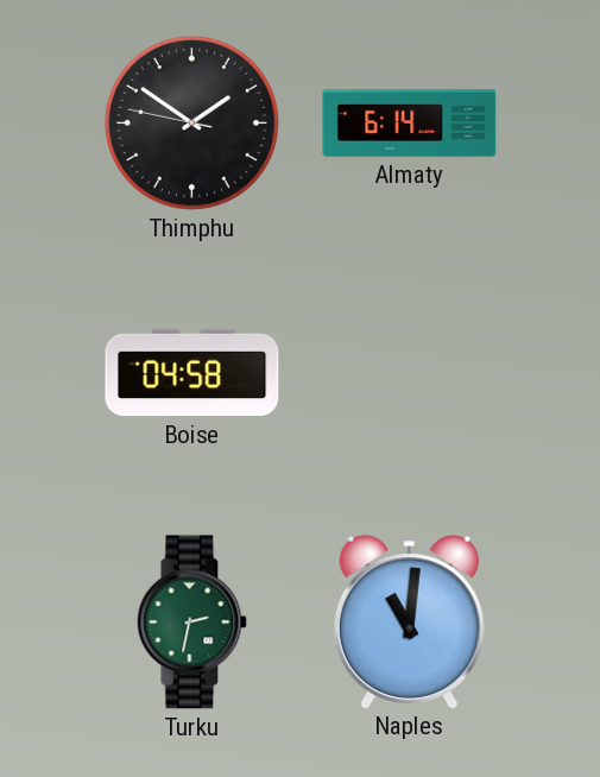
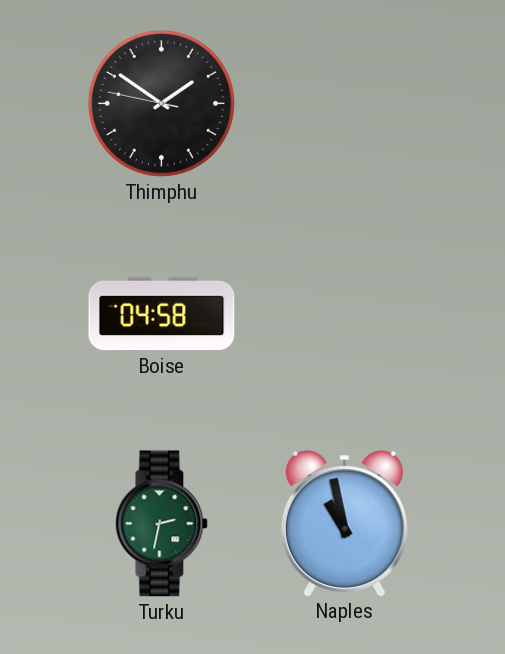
Almaty: 6:14 -> none (410, 124)
Naples: 11:01 -> 10:58 (344, 523)
